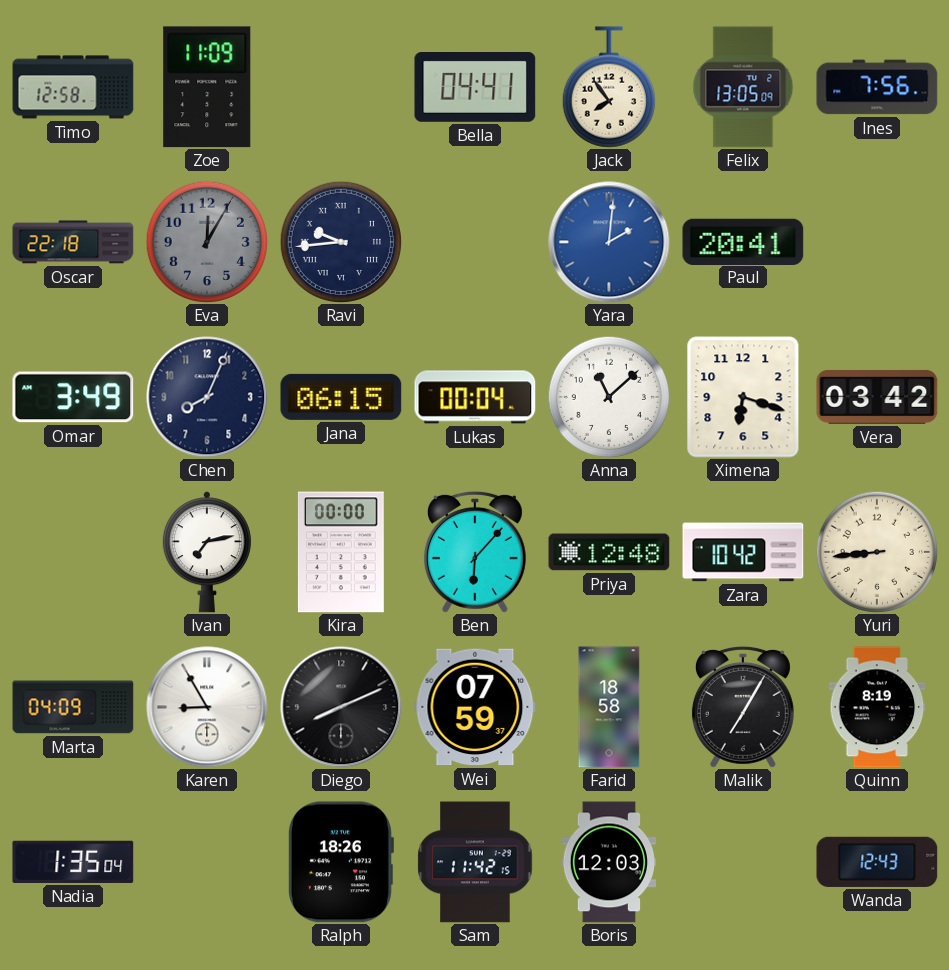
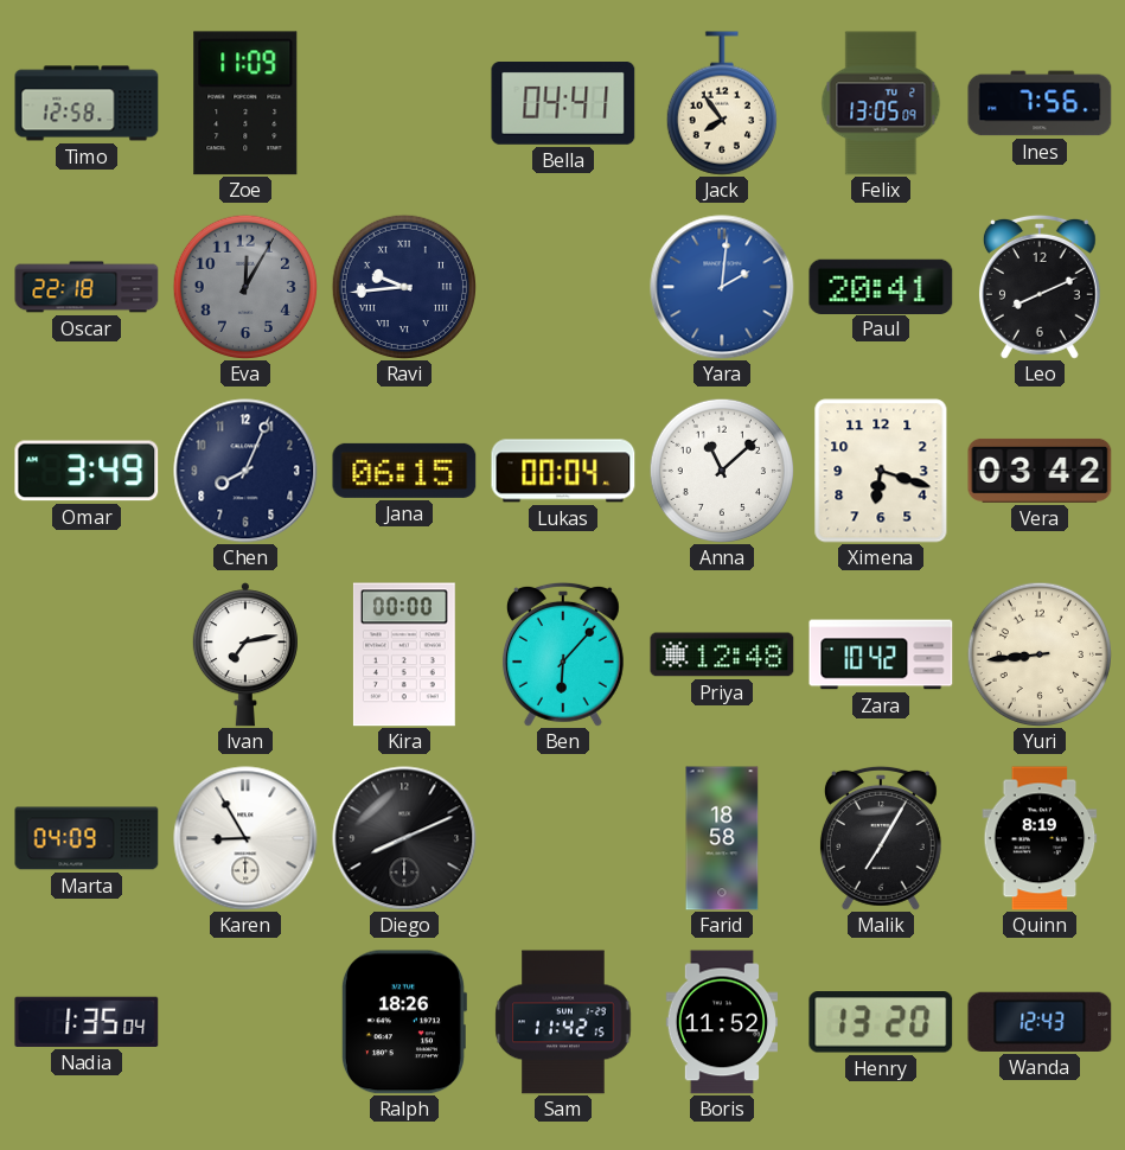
Leo: none -> 8:11 (1040, 287)
Wei: 07:59 -> none (475, 707)
Boris: 12:03 -> 11:52 (721, 1022)
Henry: none -> 13:20 (881, 1022)
